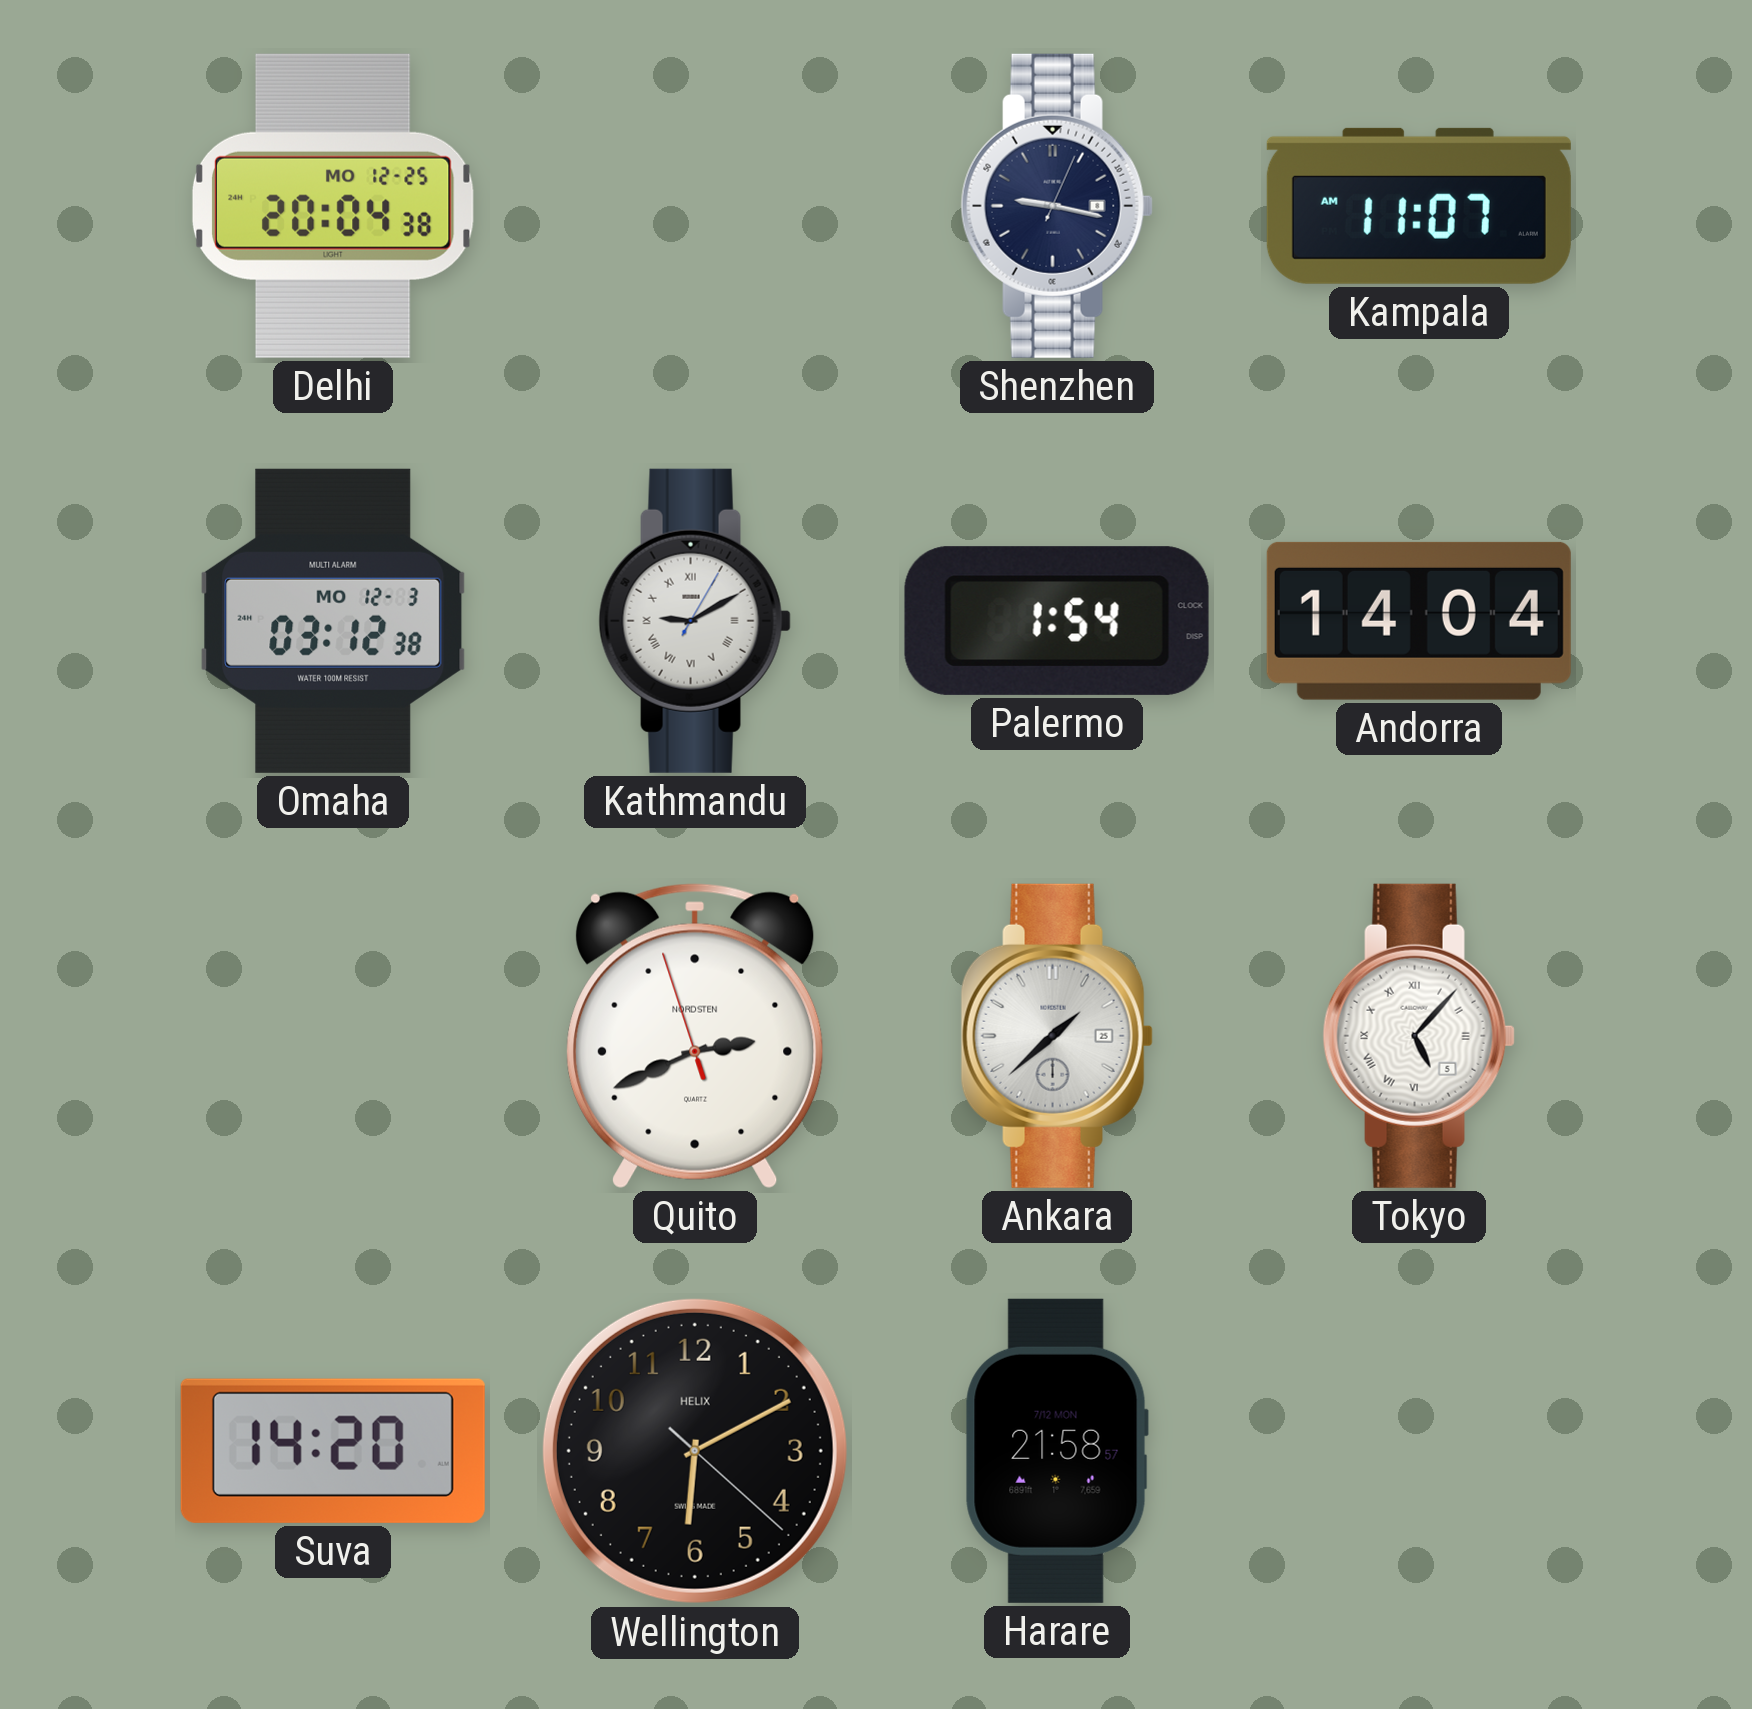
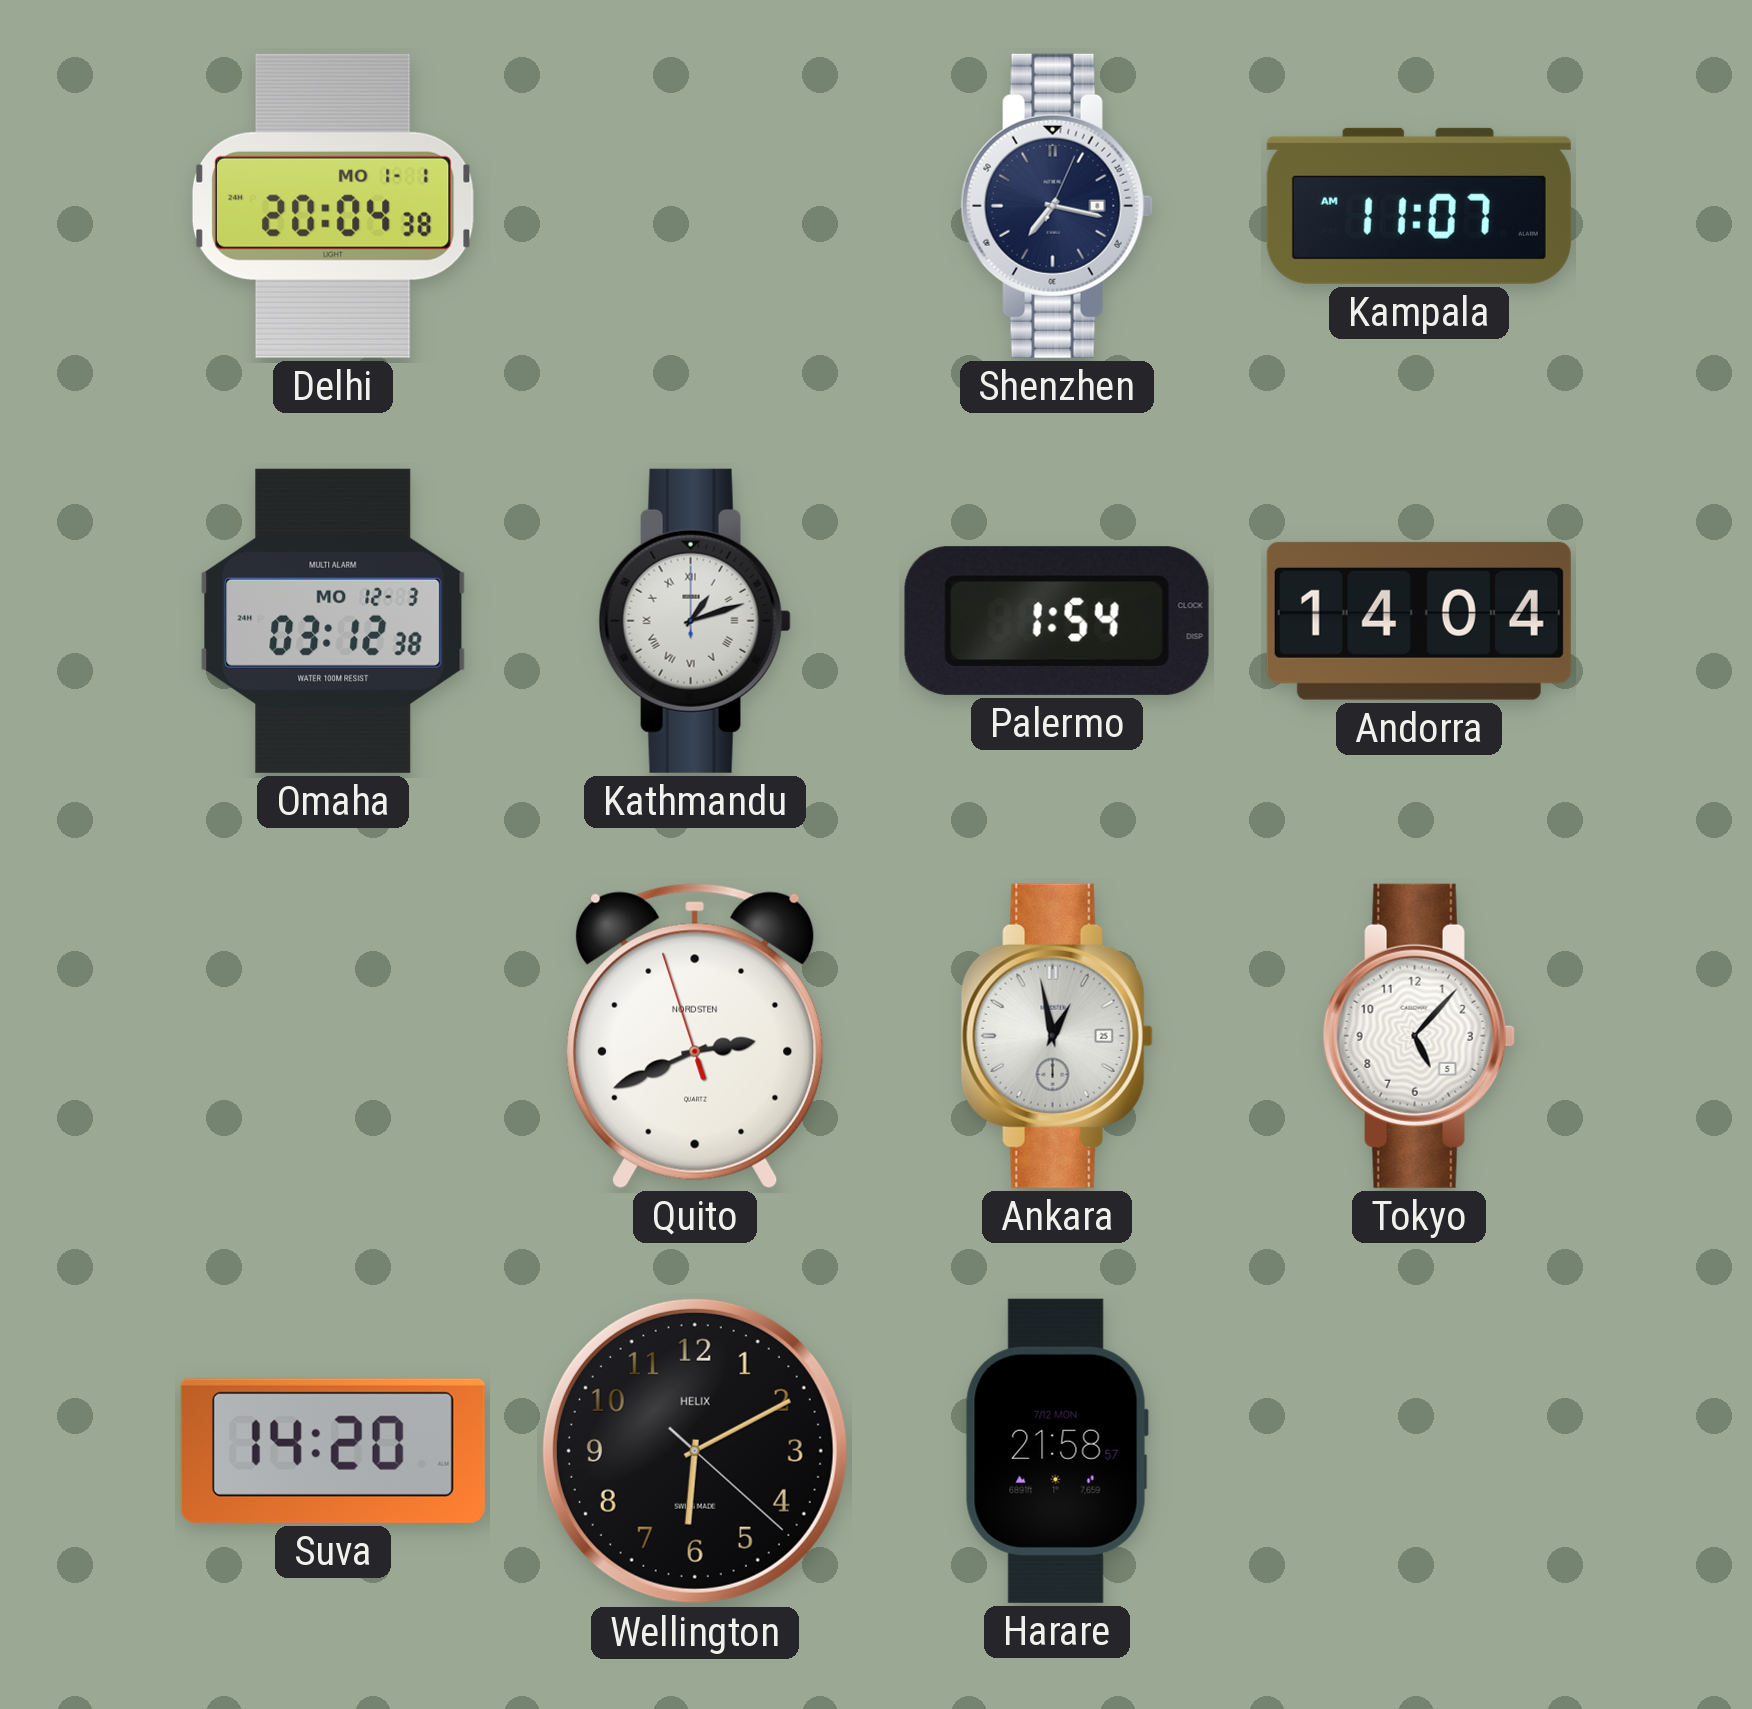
Delhi date: MO 12-25 -> MO 1-1 (333, 206)
Shenzhen: 9:17 -> 7:17 (1057, 206)
Kathmandu: 9:10 -> 1:12 (695, 621)
Ankara: 1:38 -> 12:58 (1057, 1036)
Tokyo numerals: Roman -> Arabic (1419, 1036)
